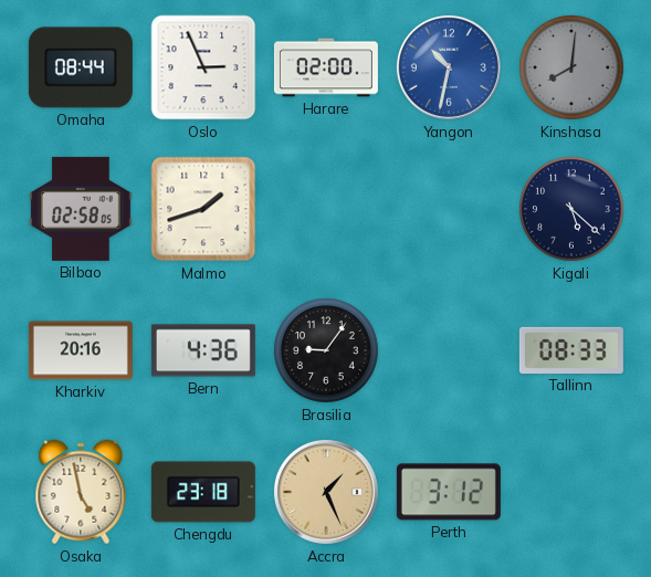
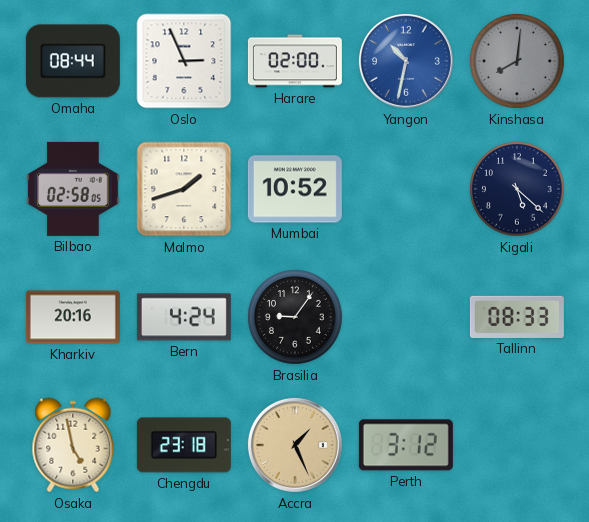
Mumbai: none -> 10:52 (295, 189)
Bern: 4:36 -> 4:24 (184, 317)
